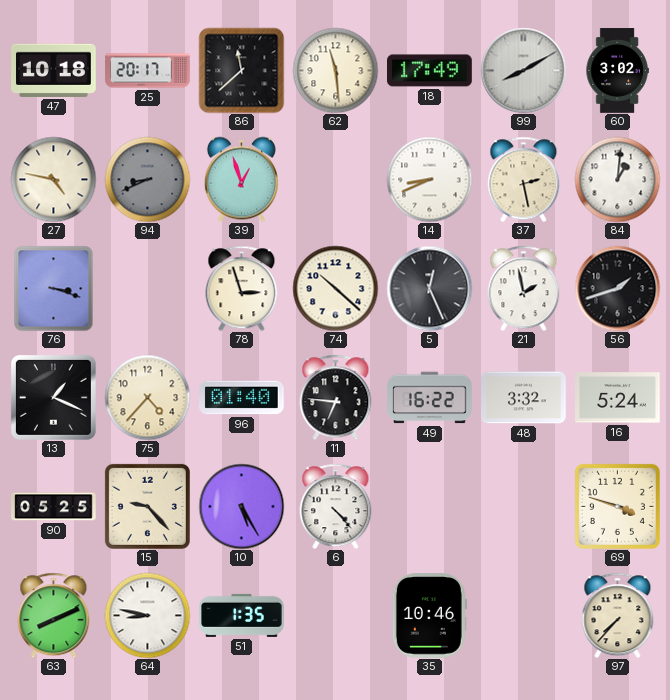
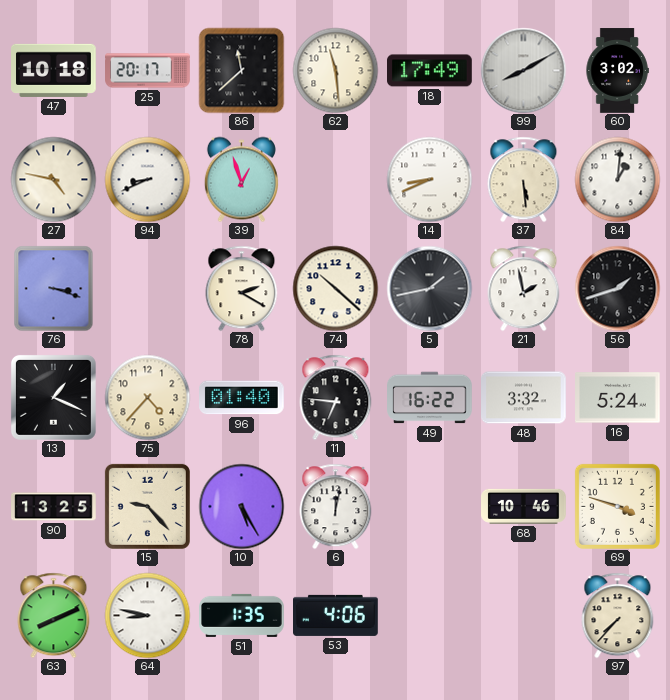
94 dial: grey -> white (147, 179)
37: 2:28 -> 5:29 (524, 179)
78: 2:57 -> 2:20 (242, 288)
5: 12:26 -> 1:43 (429, 288)
90: 05:25 -> 13:25 (54, 507)
6: 4:23 -> 12:02 (336, 506)
68: none -> 10:46 (524, 506)
53: none -> 4:06 (336, 615)
35: 10:46 -> none (429, 616)
